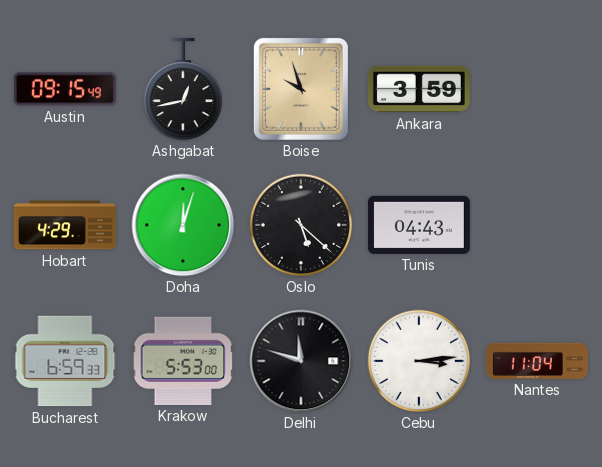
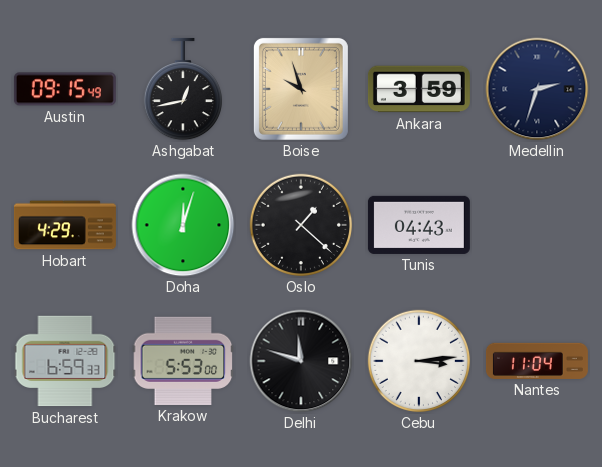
Medellin: none -> 2:33 (537, 89)
Oslo: 5:22 -> 1:22 (301, 225)
